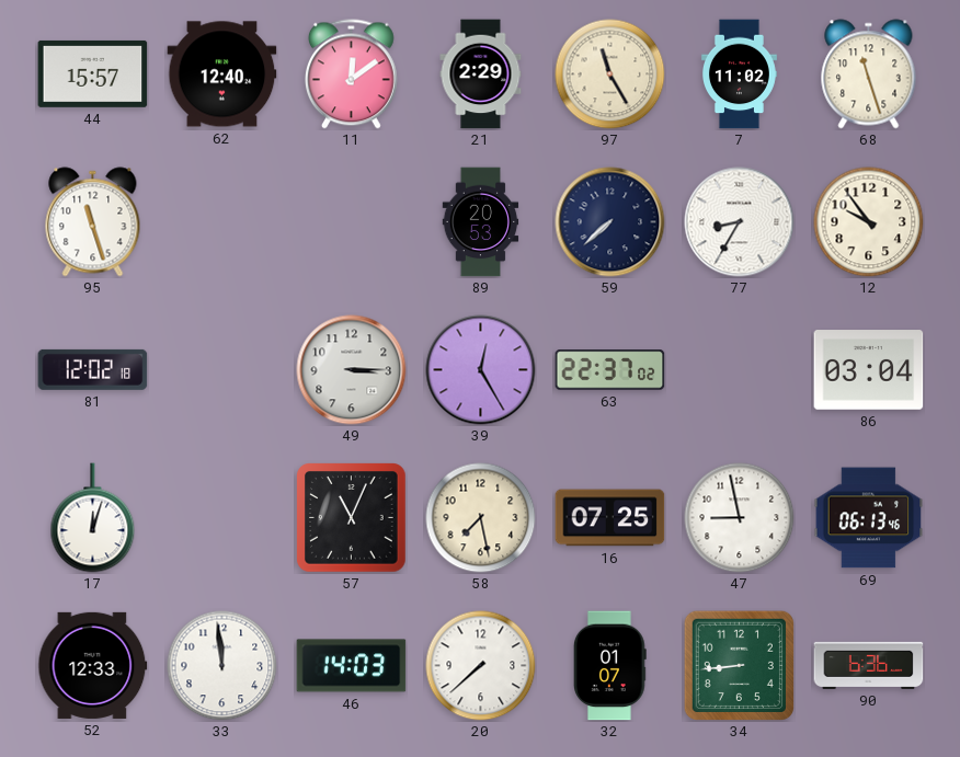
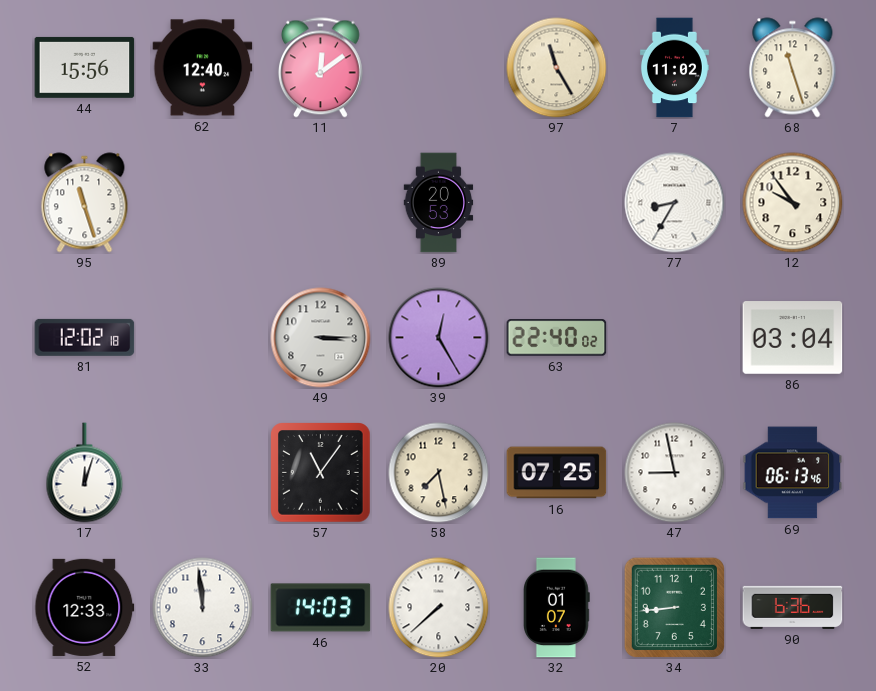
44: 15:57 -> 15:56 (85, 67)
21: 2:29 -> none (481, 74)
59: 7:38 -> none (610, 222)
63: 22:37 -> 22:40 (557, 338)
57: 11:04 -> 11:06 (321, 473)
